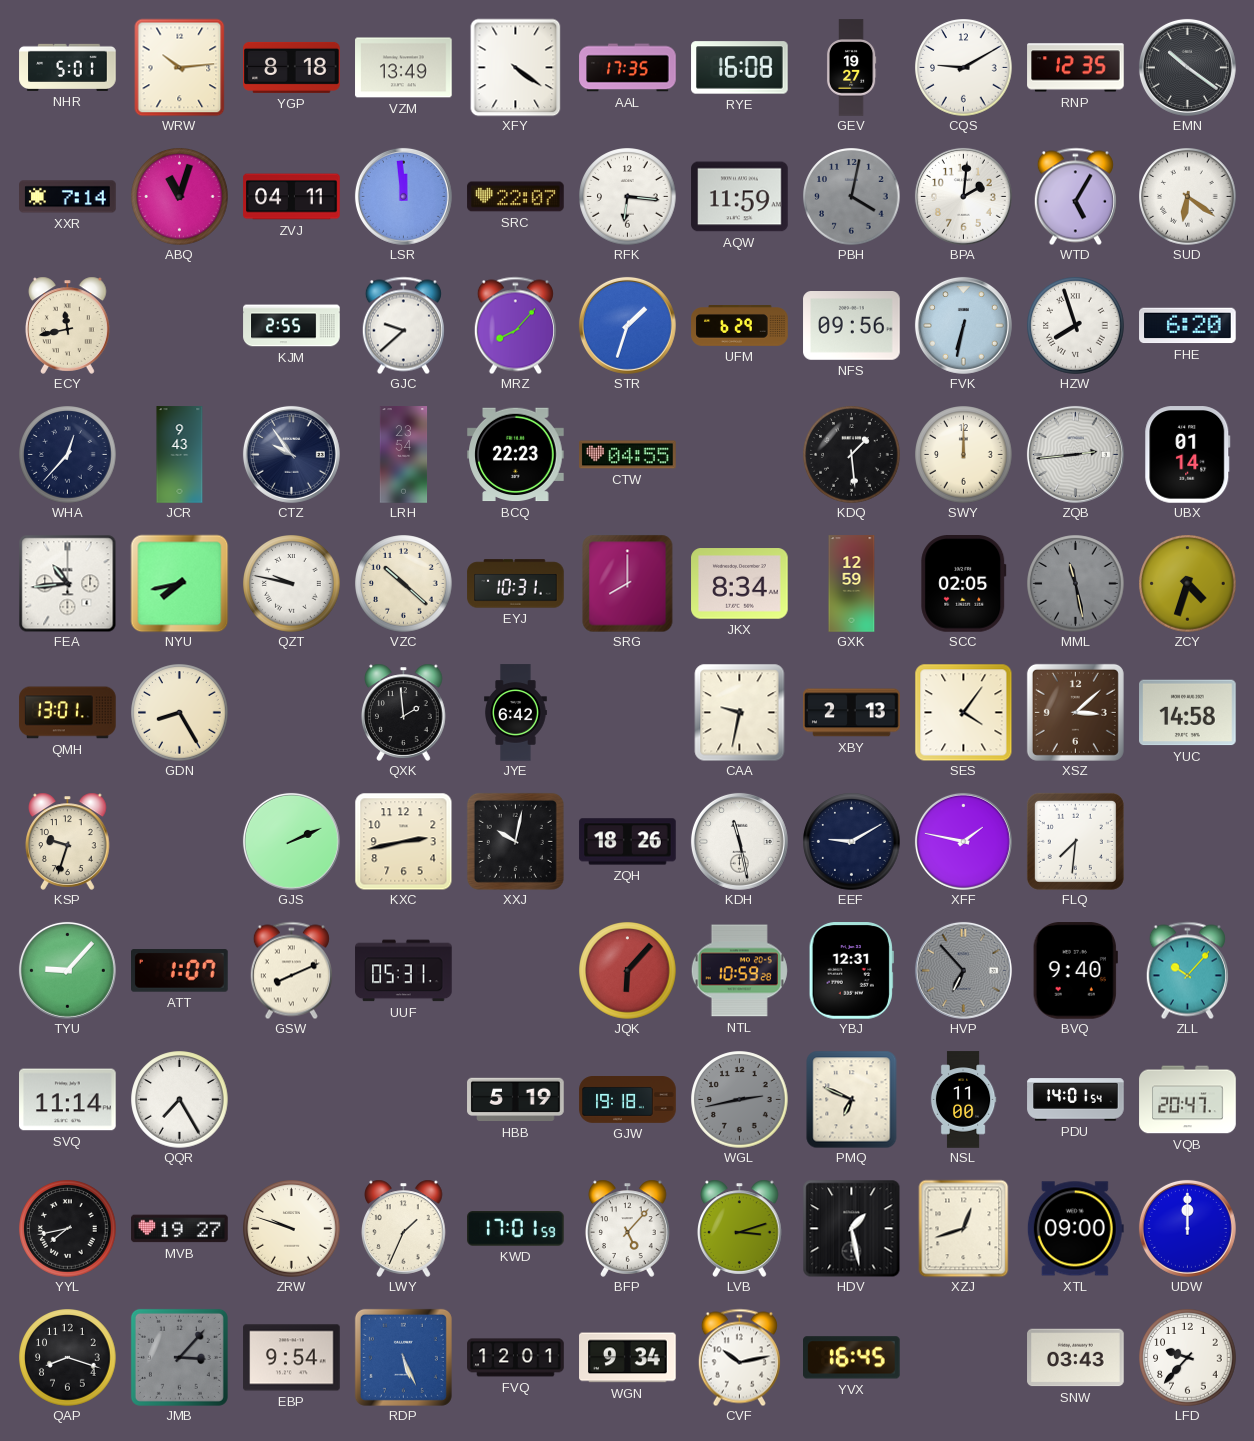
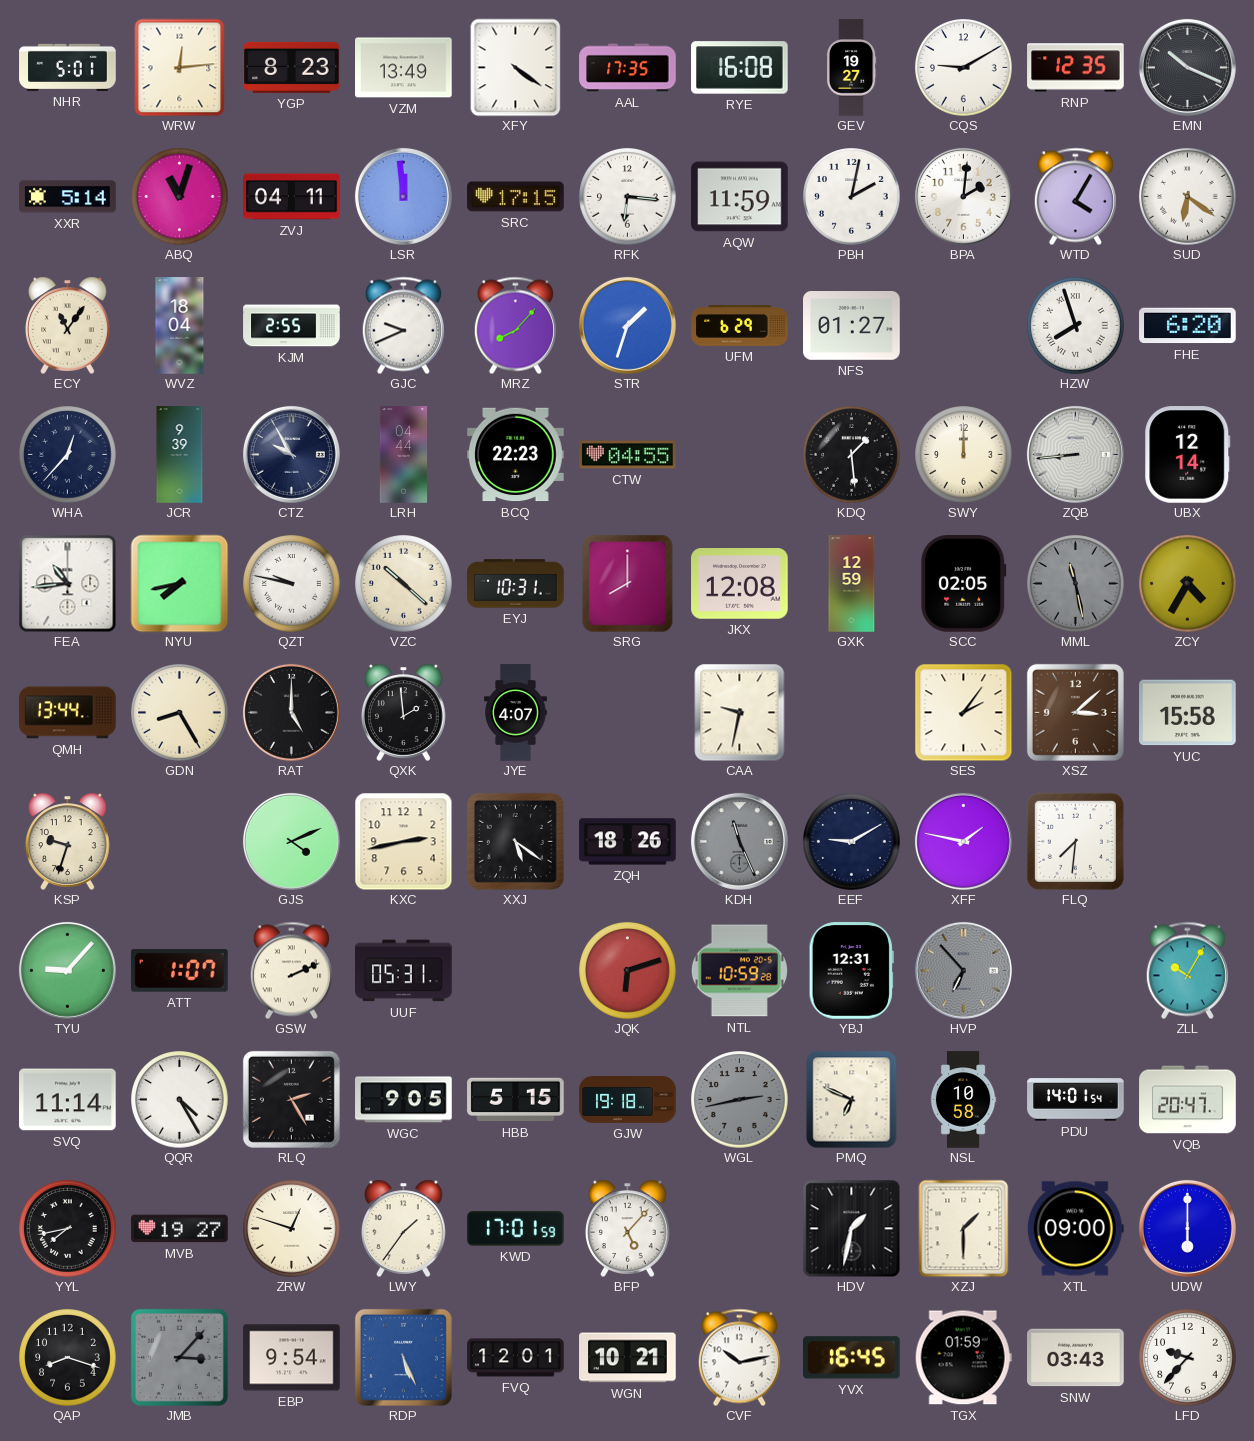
WRW: 10:14 -> 12:14 (180, 67)
YGP: 8:18 -> 8:23 (292, 67)
EMN: 10:21 -> 10:19 (1187, 67)
XXR: 7:14 -> 5:14 (68, 197)
SRC: 22:07 -> 17:15 (516, 197)
PBH: 4:02 -> 2:02 (852, 197)
PBH dial: grey -> white (852, 197)
WTD: 5:05 -> 4:05 (1075, 196)
ECY: 11:43 -> 11:06 (68, 325)
WVZ: none -> 18:04 (180, 326)
GJC: 9:38 -> 9:41 (403, 325)
NFS: 09:56 -> 01:27 (852, 326)
FVK: 6:32 -> none (963, 325)
JCR: 9:43 -> 9:39 (180, 455)
CTZ: 9:54 -> 9:55 (291, 454)
LRH: 23:54 -> 04:44 (404, 455)
ZQB: 2:44 -> 8:44 (1075, 454)
UBX: 01:14 -> 12:14 (1188, 455)
JKX: 8:34 -> 12:08 (740, 584)
ZCY: 4:33 -> 4:35 (1188, 584)
QMH: 13:01 -> 13:44 (68, 713)
RAT: none -> 5:00 (291, 712)
JYE: 6:42 -> 4:07 (516, 713)
XBY: 2:13 -> none (852, 713)
SES: 4:06 -> 2:06 (963, 712)
YUC: 14:58 -> 15:58 (1188, 713)
GJS: 2:11 -> 4:11 (291, 841)
XXJ: 10:02 -> 5:21 (515, 841)
KDH: 11:28 -> 11:26 (739, 841)
KDH dial: white -> grey (739, 841)
GSW: 8:11 -> 2:11 (291, 970)
JQK: 6:07 -> 6:12 (628, 971)
BVQ: 9:40 -> none (1075, 971)
ZLL: 10:07 -> 10:05 (1187, 970)
QQR: 7:25 -> 4:25 (180, 1100)
RLQ: none -> 2:25 (291, 1099)
WGC: none -> 9:05 (404, 1100)
HBB: 5:19 -> 5:15 (516, 1100)
NSL: 11:00 -> 10:58 (963, 1100)
ZRW: 9:48 -> 12:48 (292, 1229)
LWY: 1:34 -> 1:36 (404, 1228)
LVB: 3:12 -> none (740, 1228)
HDV: 1:28 -> 1:32 (851, 1228)
XZJ: 12:42 -> 1:30 (964, 1228)
UDW: 12:00 -> 6:00 (1187, 1228)
WGN: 9:34 -> 10:21 (628, 1358)
TGX: none -> 01:59 (963, 1358)
